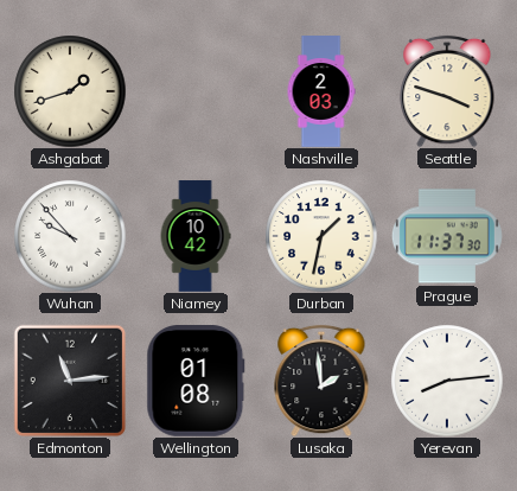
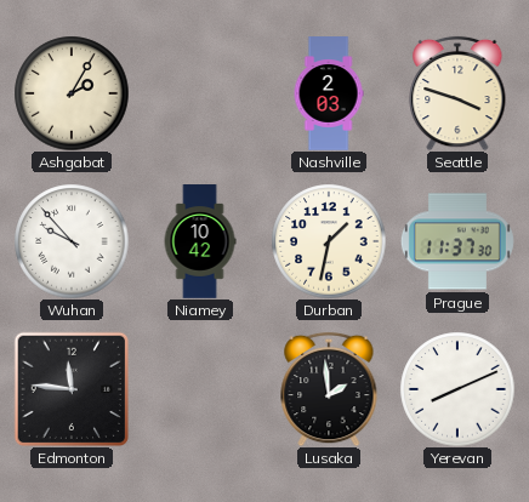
Ashgabat: 1:42 -> 2:05 (72, 93)
Edmonton: 11:14 -> 11:46 (70, 388)
Wellington: 01:08 -> none (196, 382)
Yerevan: 8:14 -> 8:11 (457, 389)
